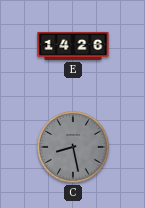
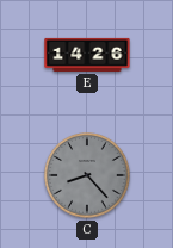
C: 8:28 -> 8:23 (87, 175)
